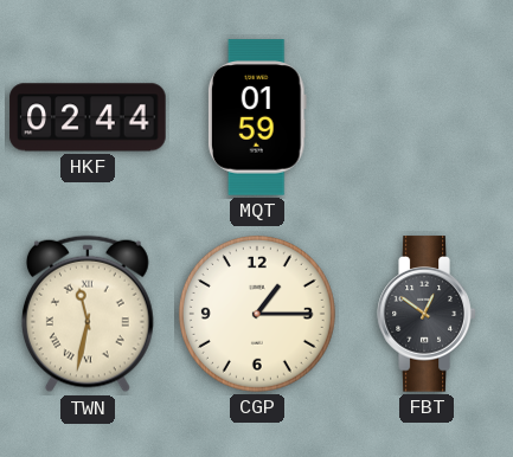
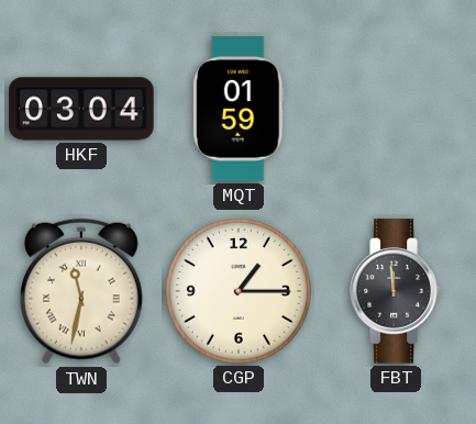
HKF: 02:44 -> 03:04 (81, 109)
FBT: 12:51 -> 11:59 (396, 291)
